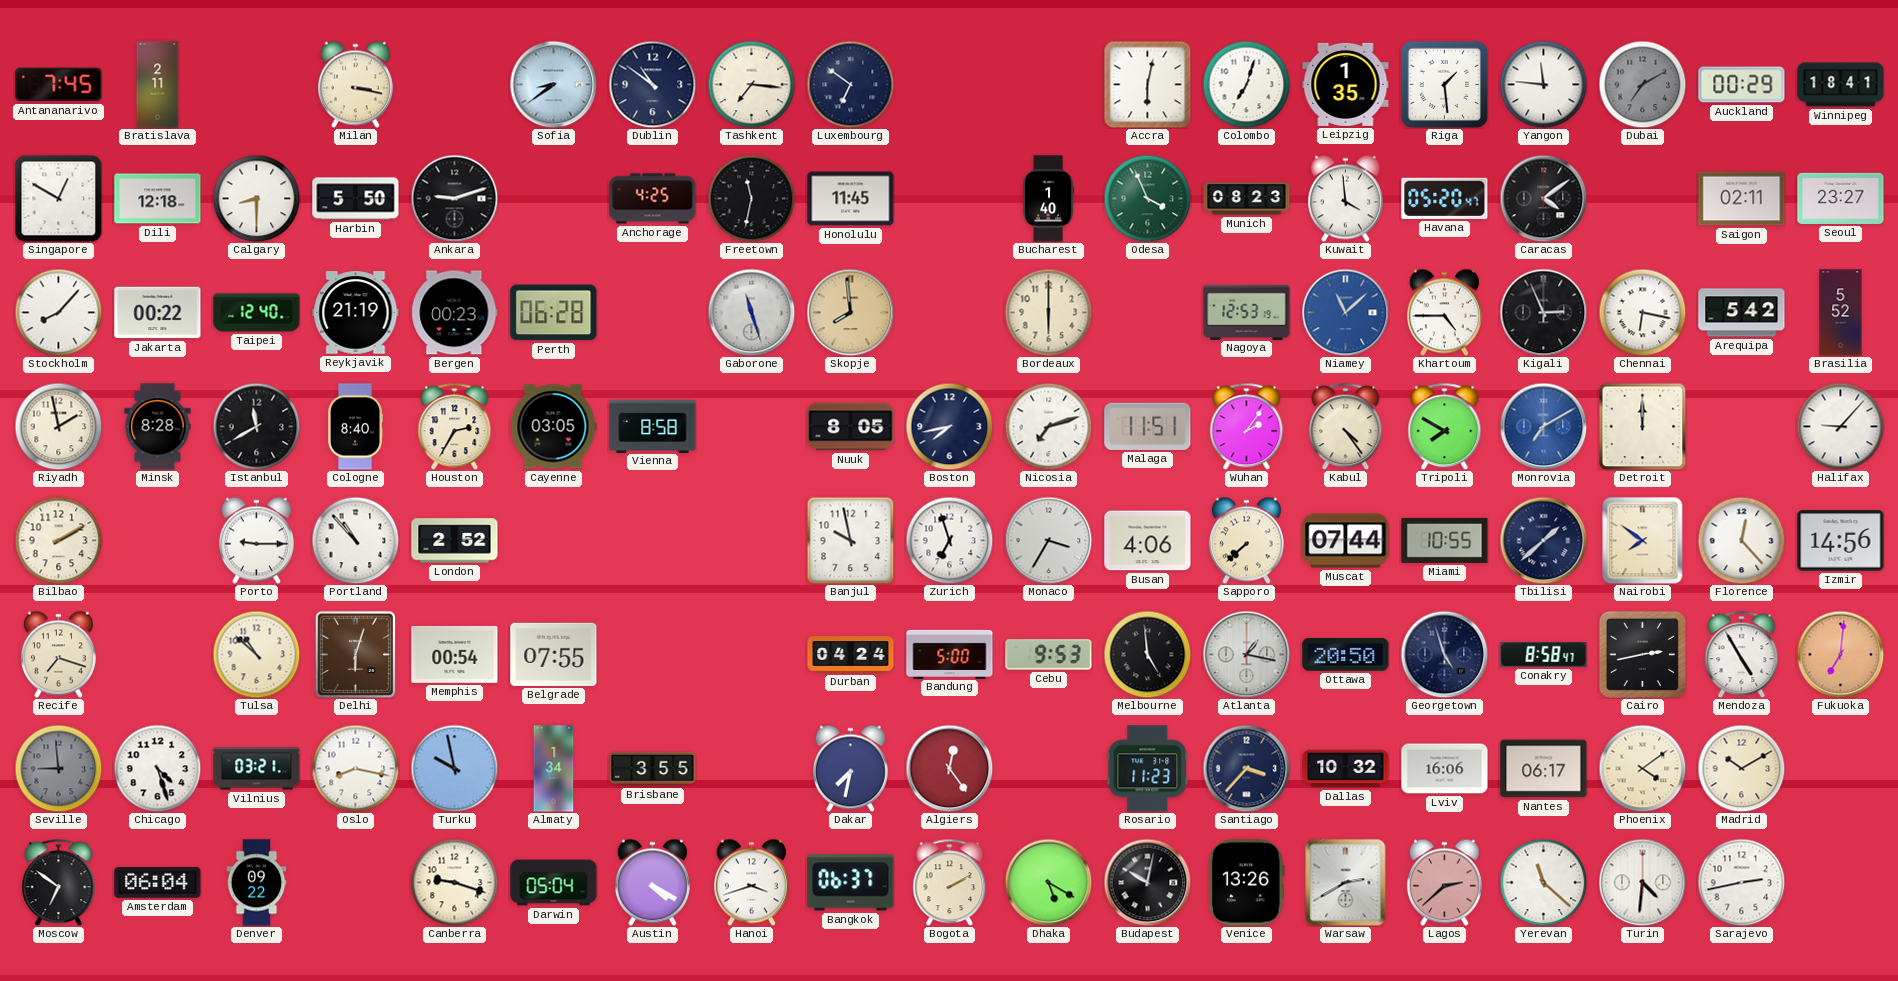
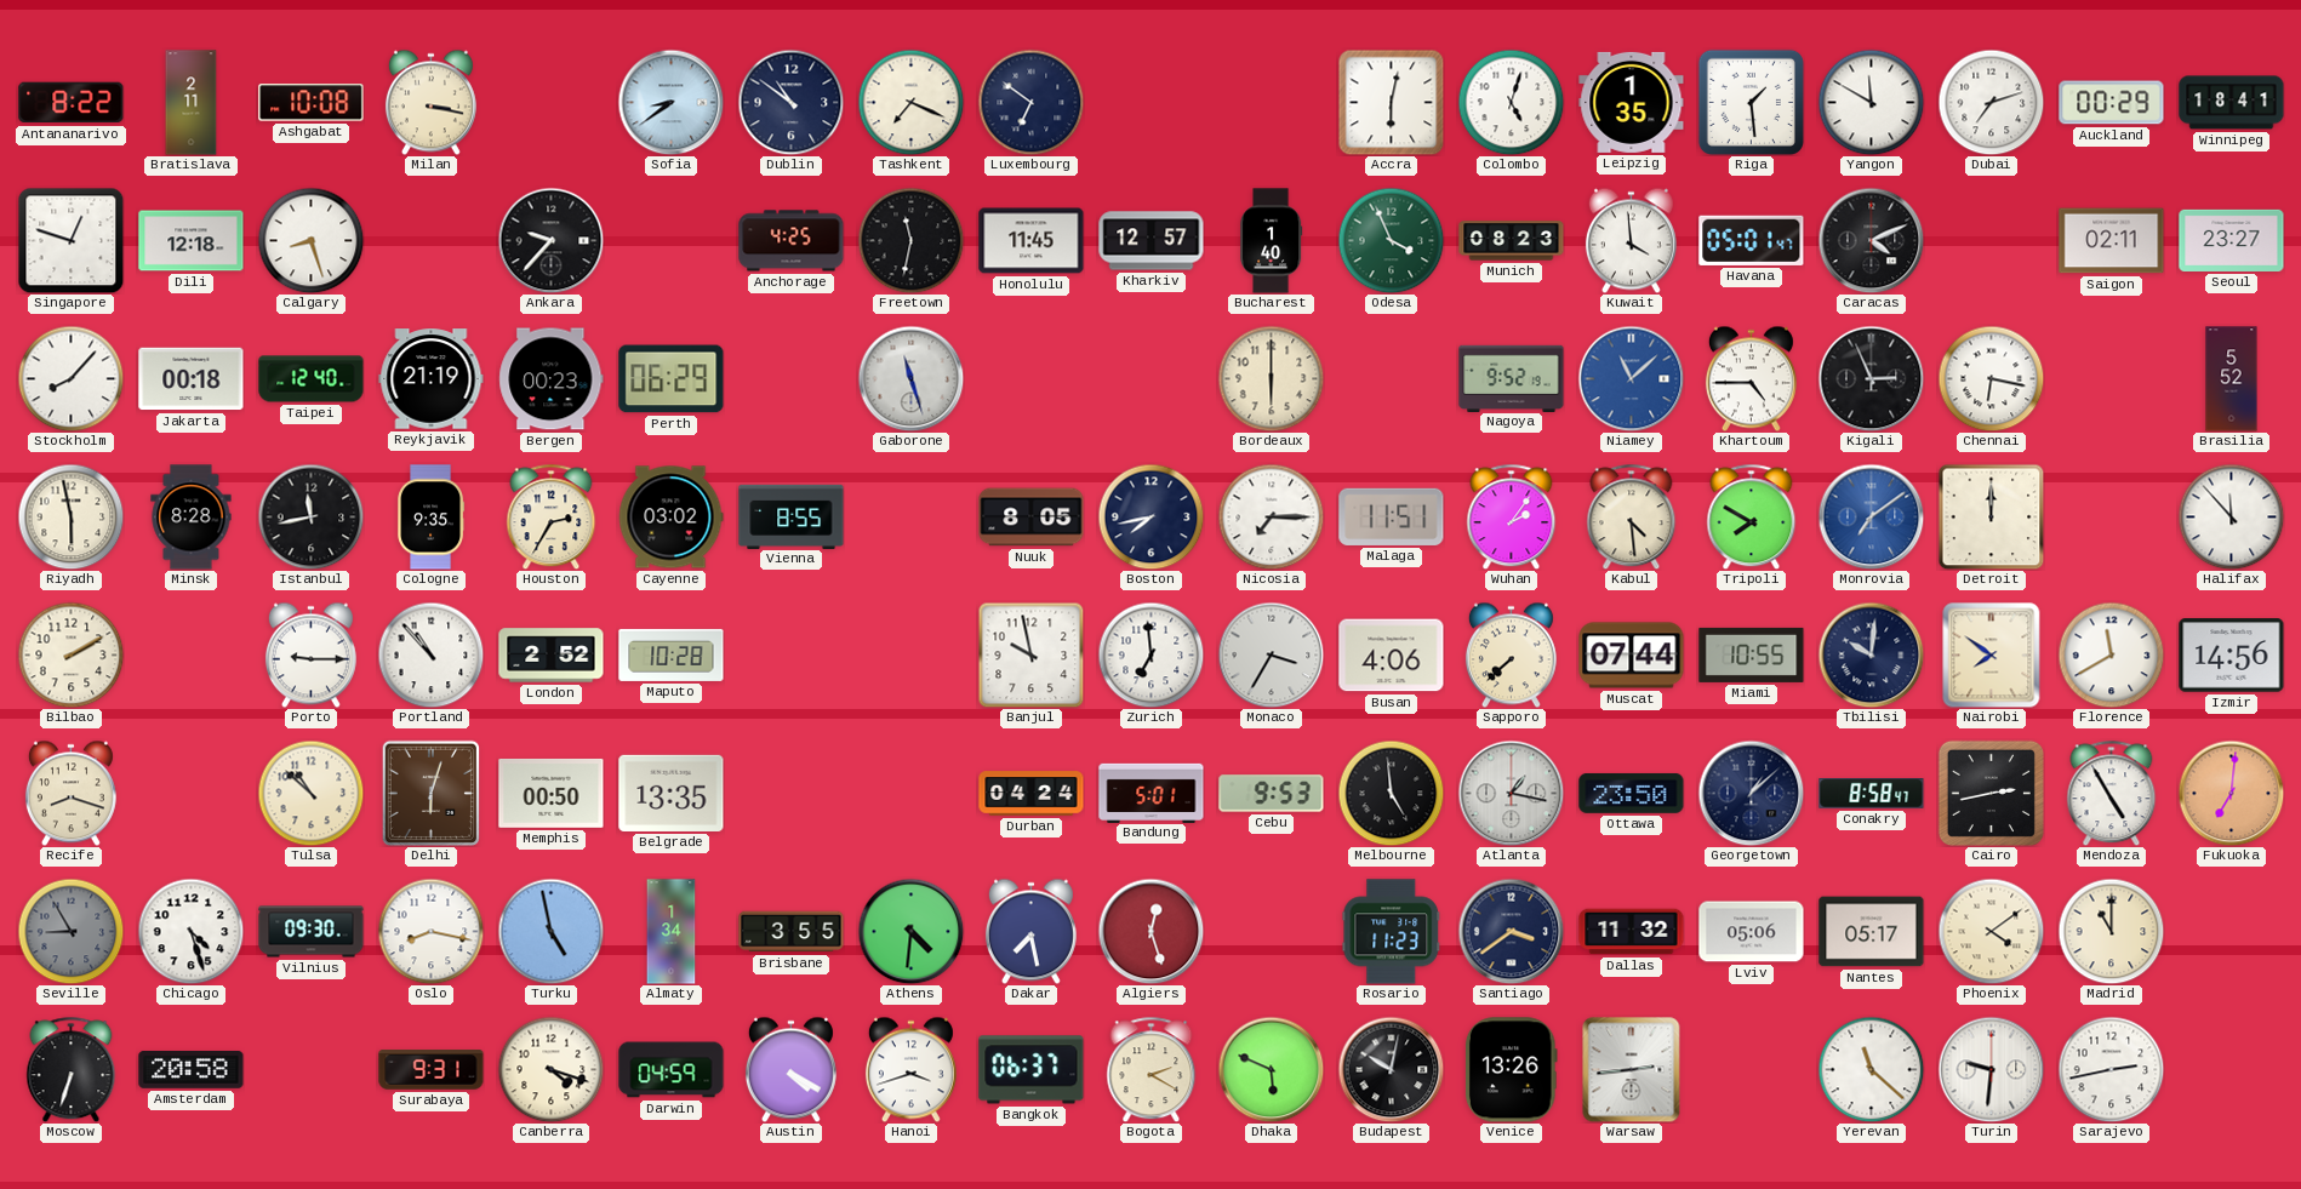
Antananarivo: 7:45 -> 8:22 (72, 103)
Ashgabat: none -> 10:08 (312, 103)
Tashkent: 7:16 -> 7:19 (910, 102)
Colombo: 7:03 -> 5:03 (1511, 102)
Yangon: 11:46 -> 11:50 (1871, 102)
Dubai: 7:10 -> 7:12 (1991, 102)
Dubai dial: grey -> white (1991, 102)
Singapore: 12:50 -> 12:48 (70, 240)
Calgary: 8:30 -> 8:27 (310, 240)
Harbin: 5:50 -> none (356, 199)
Ankara: 9:12 -> 9:37 (550, 240)
Kharkiv: none -> 12:57 (1152, 241)
Havana: 05:20 -> 05:01 (1752, 240)
Caracas: 4:09 -> 4:11 (1871, 240)
Jakarta: 00:22 -> 00:18 (192, 379)
Perth: 06:28 -> 06:29 (672, 379)
Skopje: 7:59 -> none (850, 312)
Nagoya: 12:53 -> 9:52 (1512, 378)
Arequipa: 5:42 -> none (1742, 313)
Riyadh: 1:58 -> 5:58 (70, 516)
Istanbul: 11:40 -> 11:43 (310, 516)
Cologne: 8:40 -> 9:35 (432, 518)
Cayenne: 03:05 -> 03:02 (670, 518)
Vienna: 8:58 -> 8:55 (792, 516)
Nicosia: 7:12 -> 7:15 (1271, 516)
Kabul: 4:24 -> 4:29 (1632, 516)
Monrovia: 7:10 -> 7:09 (1871, 516)
Halifax: 9:07 -> 11:53 (2231, 516)
Maputo: none -> 10:28 (672, 654)
Zurich: 6:57 -> 6:59 (1150, 654)
Tbilisi: 1:38 -> 10:01 (1871, 654)
Florence: 12:23 -> 11:40 (2111, 654)
Recife: 7:18 -> 8:18 (70, 793)
Memphis: 00:54 -> 00:50 (552, 793)
Belgrade: 07:55 -> 13:35 (672, 793)
Bandung: 5:00 -> 5:01 (1152, 793)
Ottawa: 20:50 -> 23:50 (1632, 793)
Georgetown: 4:57 -> 1:08 (1751, 793)
Seville: 8:59 -> 8:55 (70, 931)
Vilnius: 03:21 -> 09:30 (312, 932)
Turku: 9:58 -> 4:58 (550, 931)
Athens: none -> 4:31 (910, 931)
Dakar: 7:32 -> 7:28 (1030, 931)
Algiers: 12:24 -> 12:27 (1150, 931)
Santiago: 3:37 -> 3:39 (1511, 931)
Dallas: 10:32 -> 11:32 (1632, 932)
Lviv: 16:06 -> 05:06 (1752, 932)
Nantes: 06:17 -> 05:17 (1872, 932)
Madrid: 10:10 -> 11:00 (2111, 931)
Moscow: 6:51 -> 6:33 (72, 1069)
Amsterdam: 06:04 -> 20:58 (192, 1069)
Denver: 09:22 -> none (257, 883)
Surabaya: none -> 9:31 (432, 1070)
Canberra: 9:18 -> 4:18 (550, 1069)
Darwin: 05:04 -> 04:59 (672, 1070)
Bogota: 2:10 -> 2:20 (1152, 1069)
Dhaka: 5:20 -> 5:49 (1271, 1069)
Warsaw: 2:40 -> 2:44 (1632, 1069)
Lagos: 2:38 -> none (1444, 882)
Turin: 4:31 -> 9:31 (1991, 1069)
